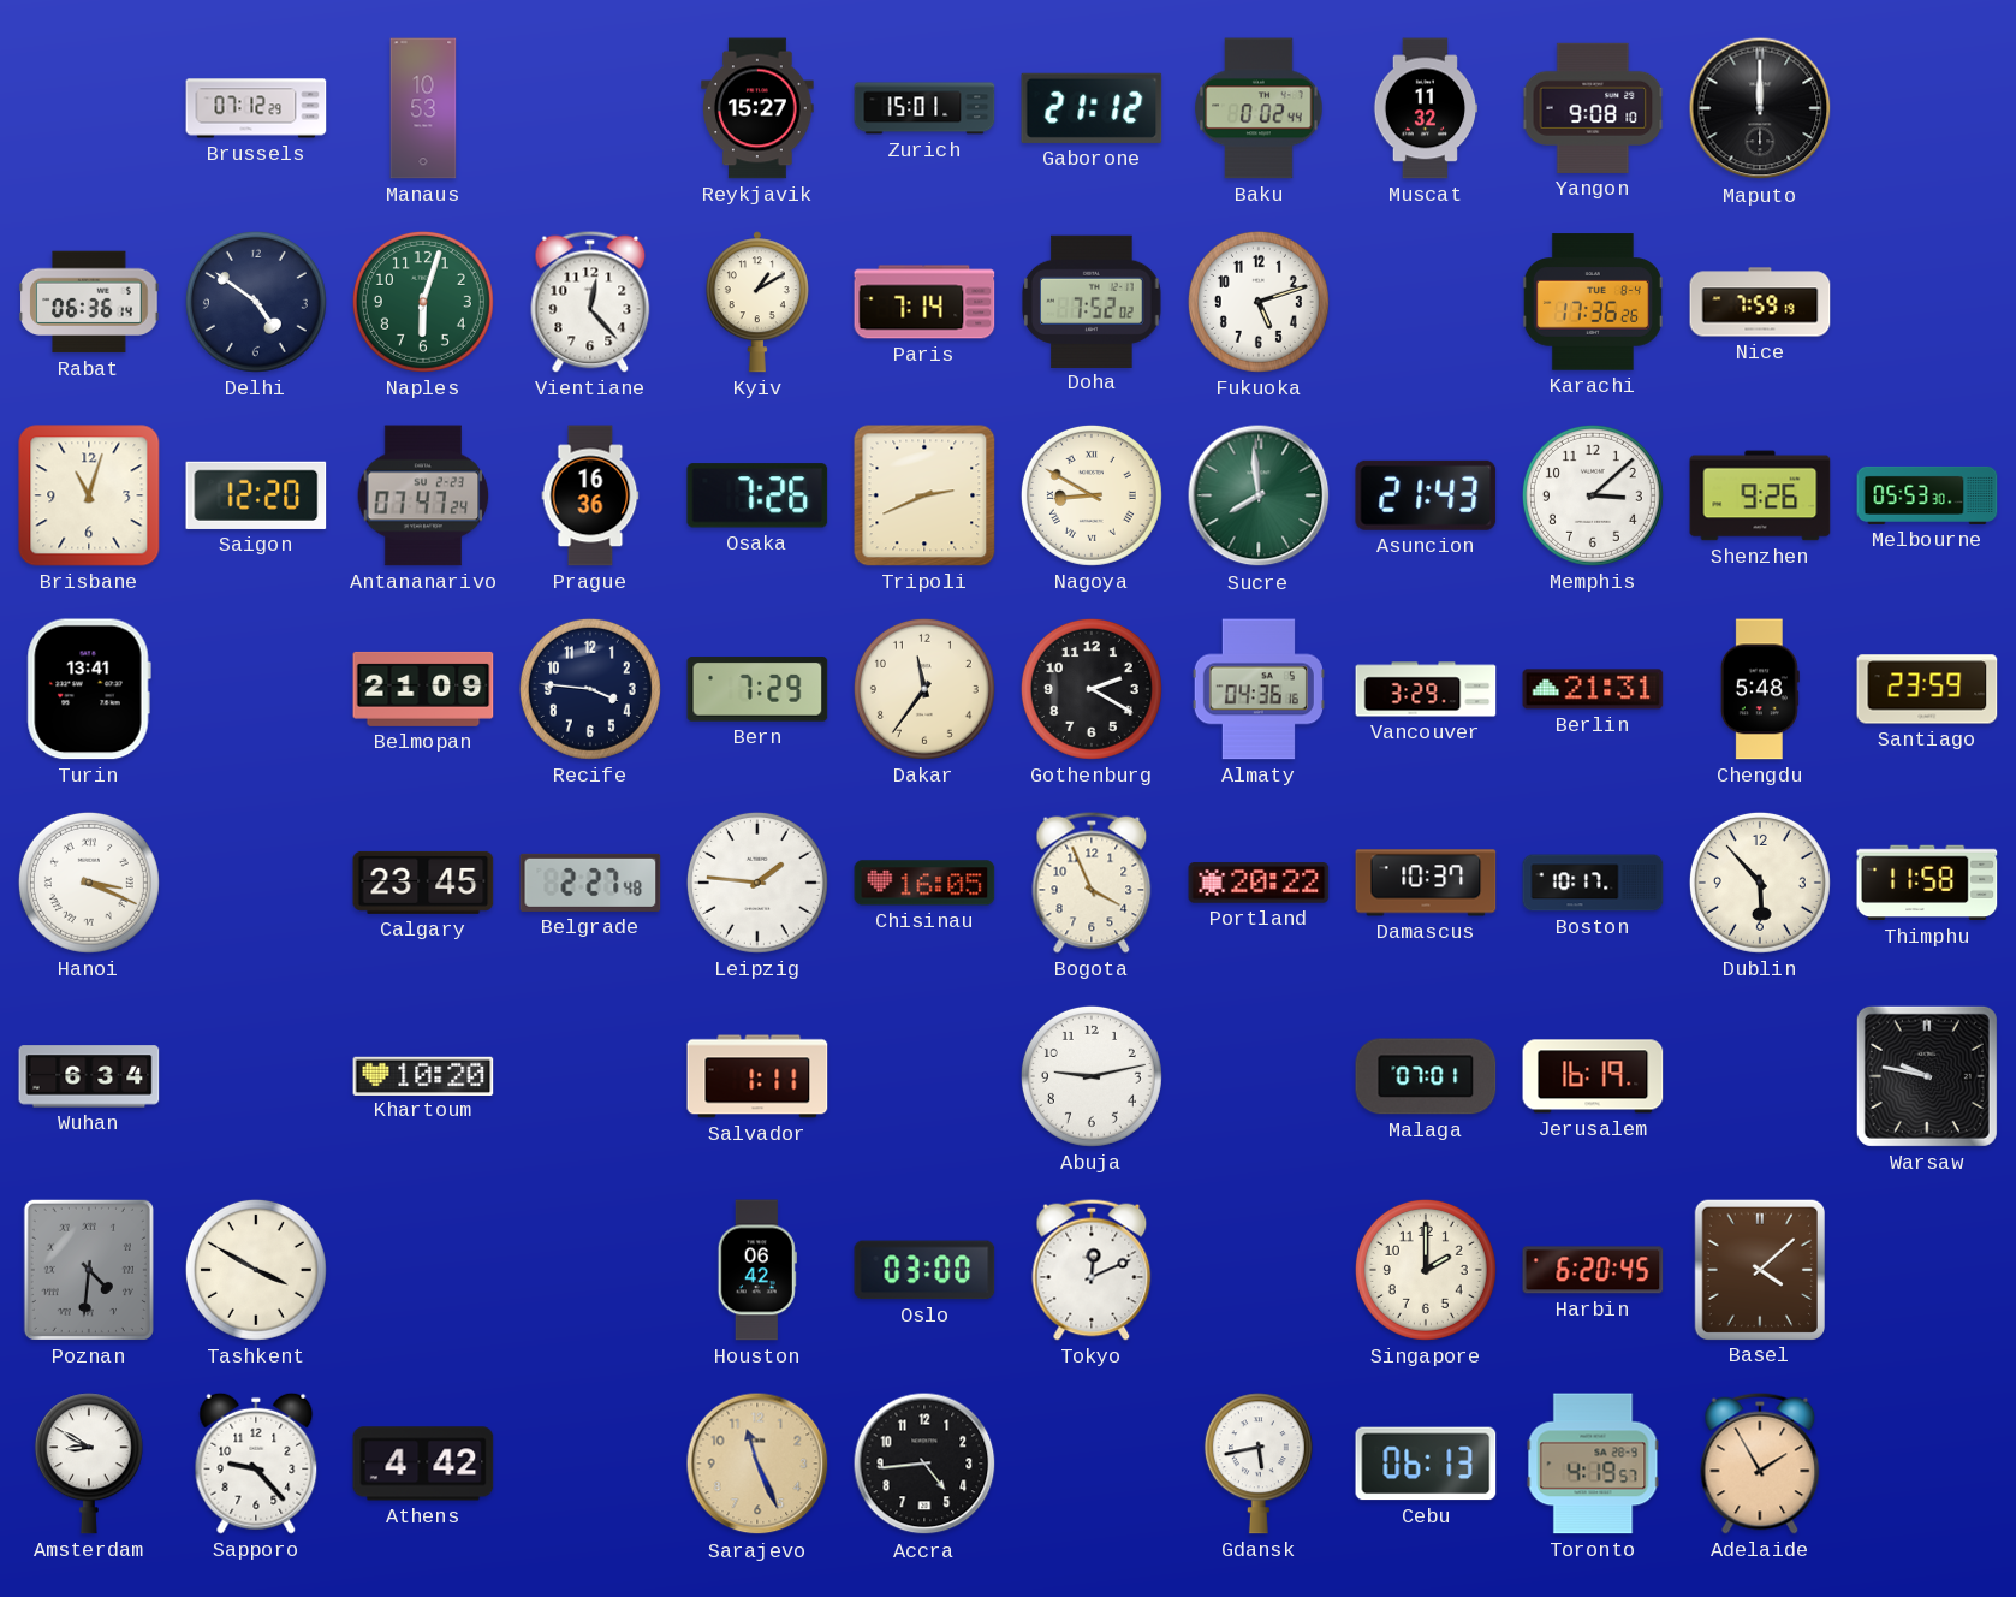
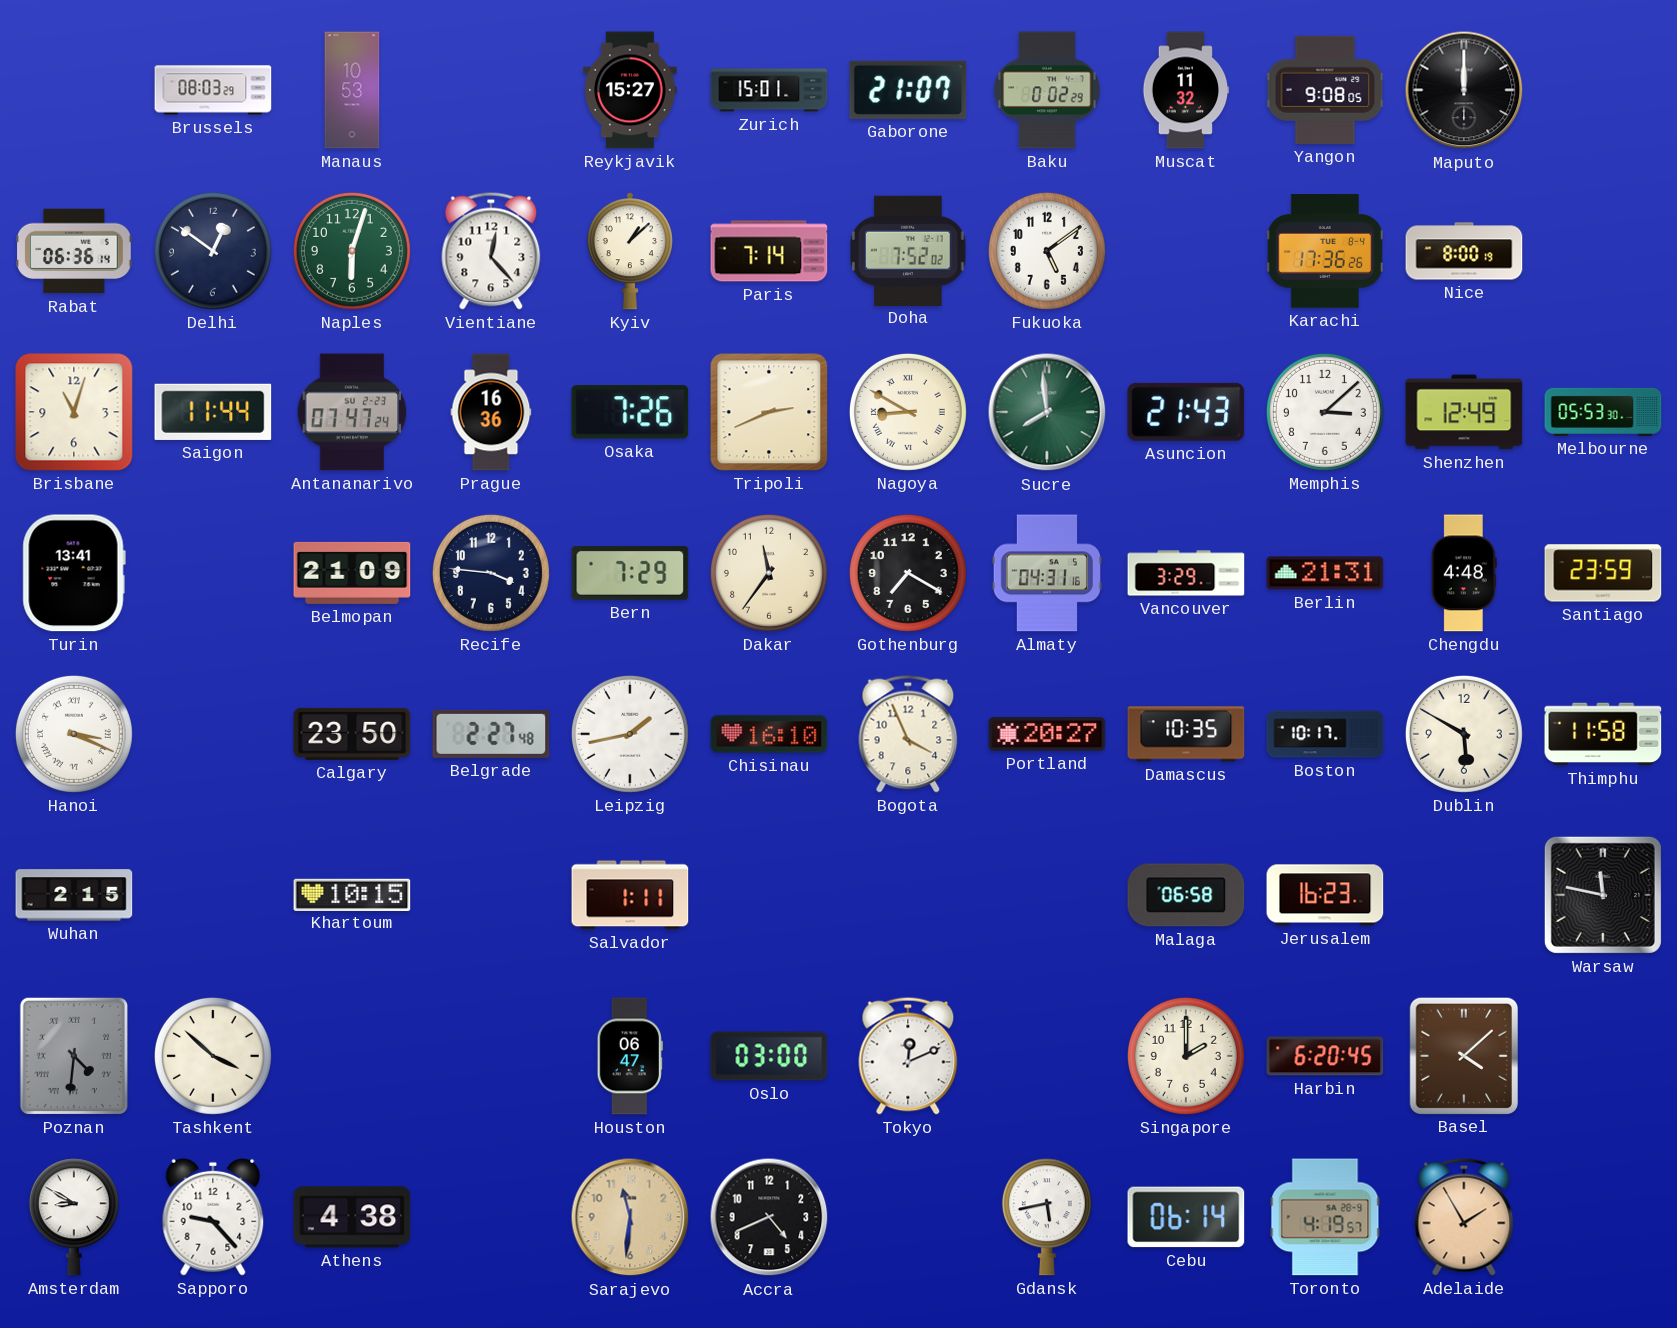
Brussels: 07:12 -> 08:03 (213, 90)
Gaborone: 21:12 -> 21:07 (908, 90)
Baku: 0:02:44 -> 0:02:29 (1047, 90)
Yangon: 9:08:10 -> 9:08:05 (1325, 90)
Delhi: 4:51 -> 12:51 (213, 251)
Kyiv: 1:10 -> 1:08 (630, 251)
Fukuoka: 5:12 -> 5:09 (1047, 251)
Nice: 7:59 -> 8:00 (1464, 251)
Saigon: 12:20 -> 11:44 (213, 412)
Shenzhen: 9:26 -> 12:49 (1464, 412)
Gothenburg: 2:20 -> 7:20 (908, 573)
Almaty: 04:36 -> 04:31 (1047, 573)
Chengdu: 5:48 -> 4:48 (1464, 573)
Calgary: 23:45 -> 23:50 (352, 734)
Leipzig: 1:46 -> 1:43 (630, 734)
Chisinau: 16:05 -> 16:10 (769, 734)
Portland: 20:22 -> 20:27 (1047, 734)
Damascus: 10:37 -> 10:35 (1186, 734)
Dublin: 5:53 -> 5:50 (1464, 734)
Wuhan: 6:34 -> 2:15 (74, 895)
Khartoum: 10:20 -> 10:15 (352, 894)
Abuja: 9:13 -> none (1092, 1076)
Malaga: 07:01 -> 06:58 (1186, 895)
Jerusalem: 16:19 -> 16:23 (1325, 895)
Warsaw: 9:47 -> 11:47 (1603, 895)
Tashkent: 3:50 -> 3:52 (213, 1056)
Houston: 06:42 -> 06:47 (630, 1056)
Athens: 4:42 -> 4:38 (352, 1217)
Sarajevo: 11:26 -> 11:31 (630, 1217)
Accra: 4:44 -> 4:41 (769, 1217)
Cebu: 06:13 -> 06:14 (1186, 1217)
